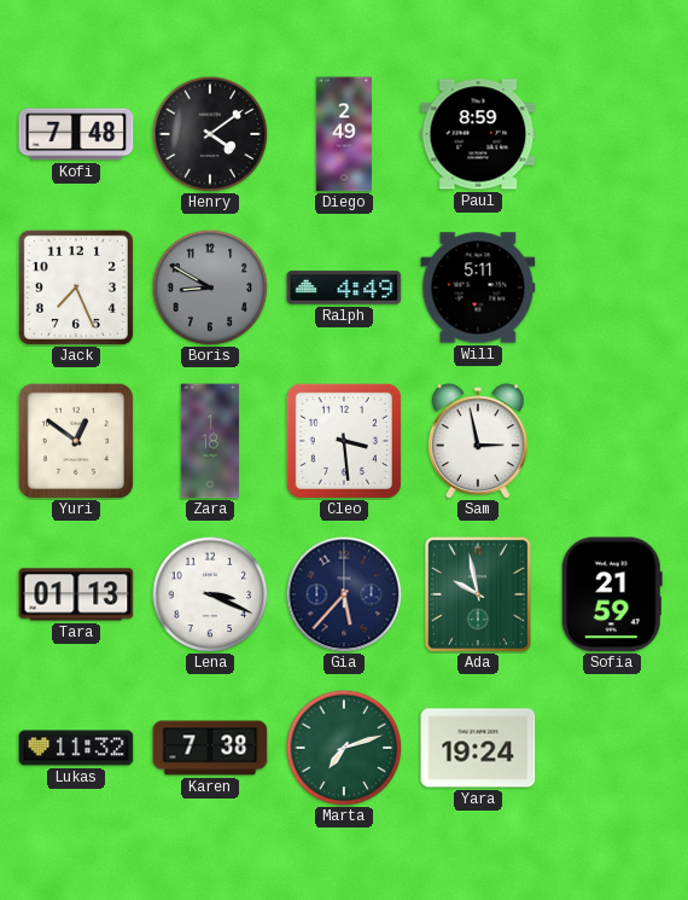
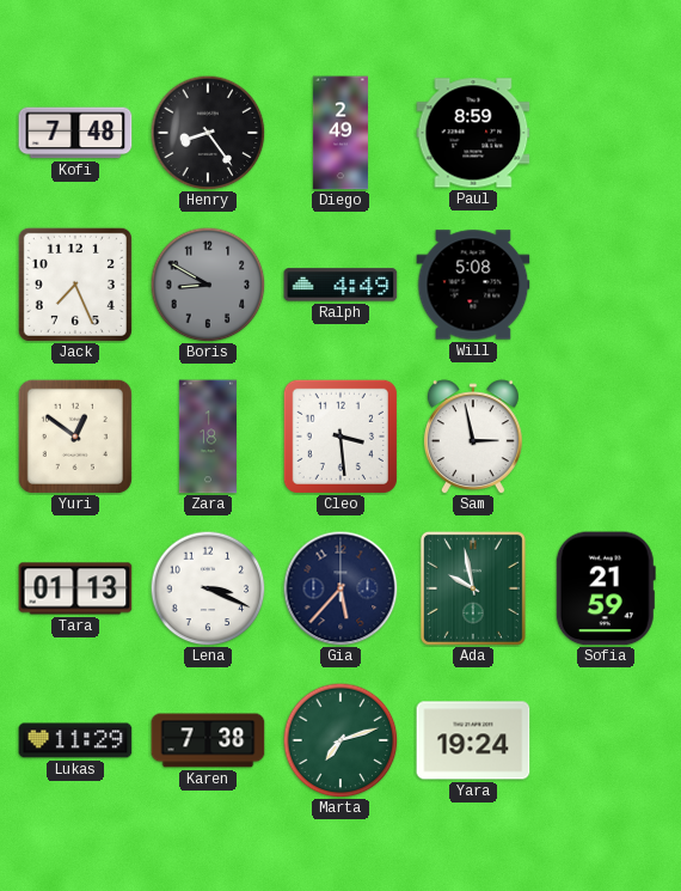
Henry: 4:09 -> 8:24 (208, 133)
Will: 5:11 -> 5:08 (473, 285)
Lukas: 11:32 -> 11:29 (75, 740)
